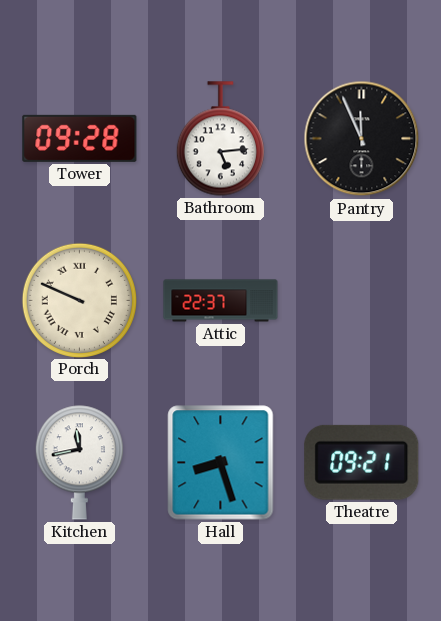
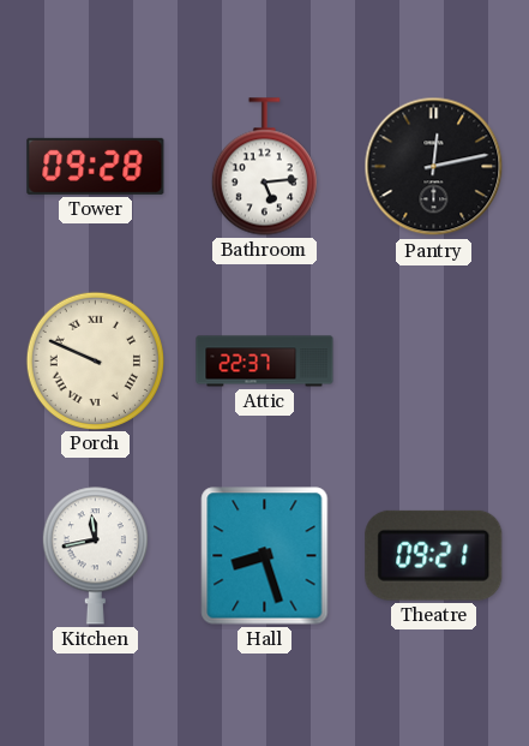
Pantry: 11:56 -> 12:13 (434, 167)
